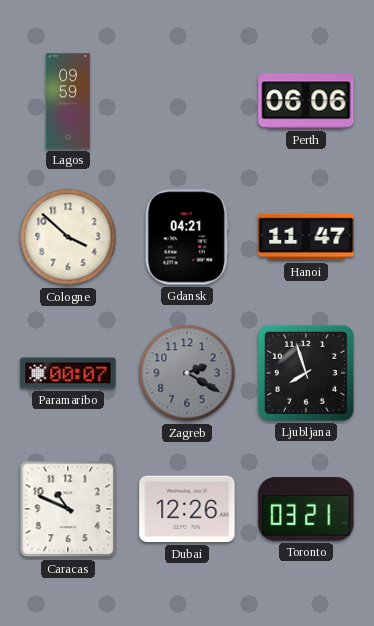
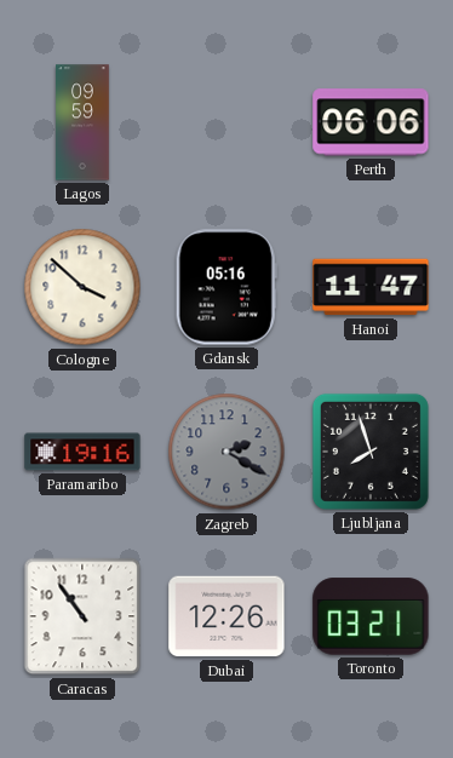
Gdansk: 04:21 -> 05:16 (226, 287)
Paramaribo: 00:07 -> 19:16 (82, 452)
Caracas: 10:49 -> 10:54 (82, 616)
